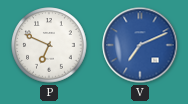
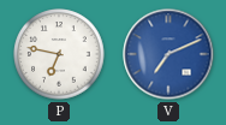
P: 6:49 -> 6:47 (59, 54)
